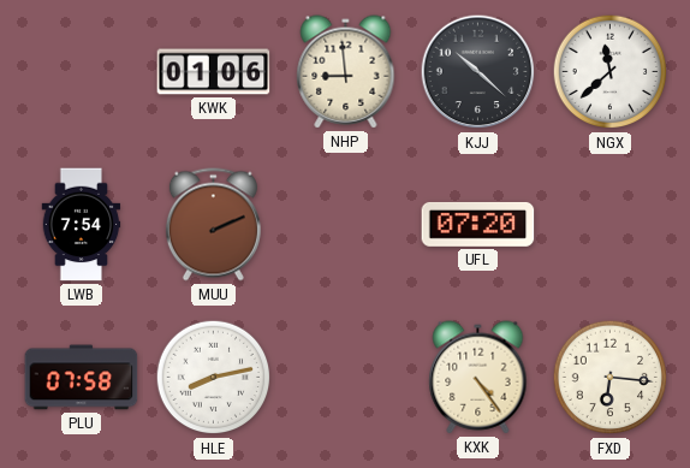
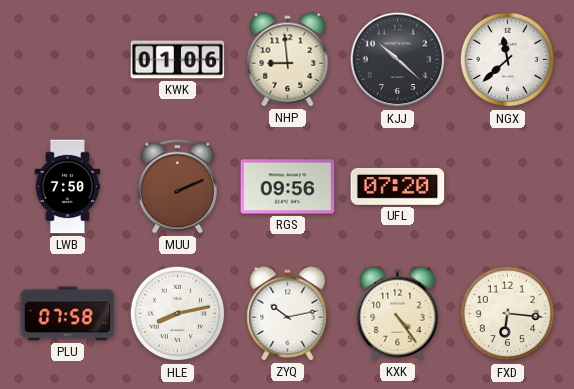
LWB: 7:54 -> 7:50 (68, 187)
RGS: none -> 09:56 (288, 187)
ZYQ: none -> 10:13 (288, 314)
